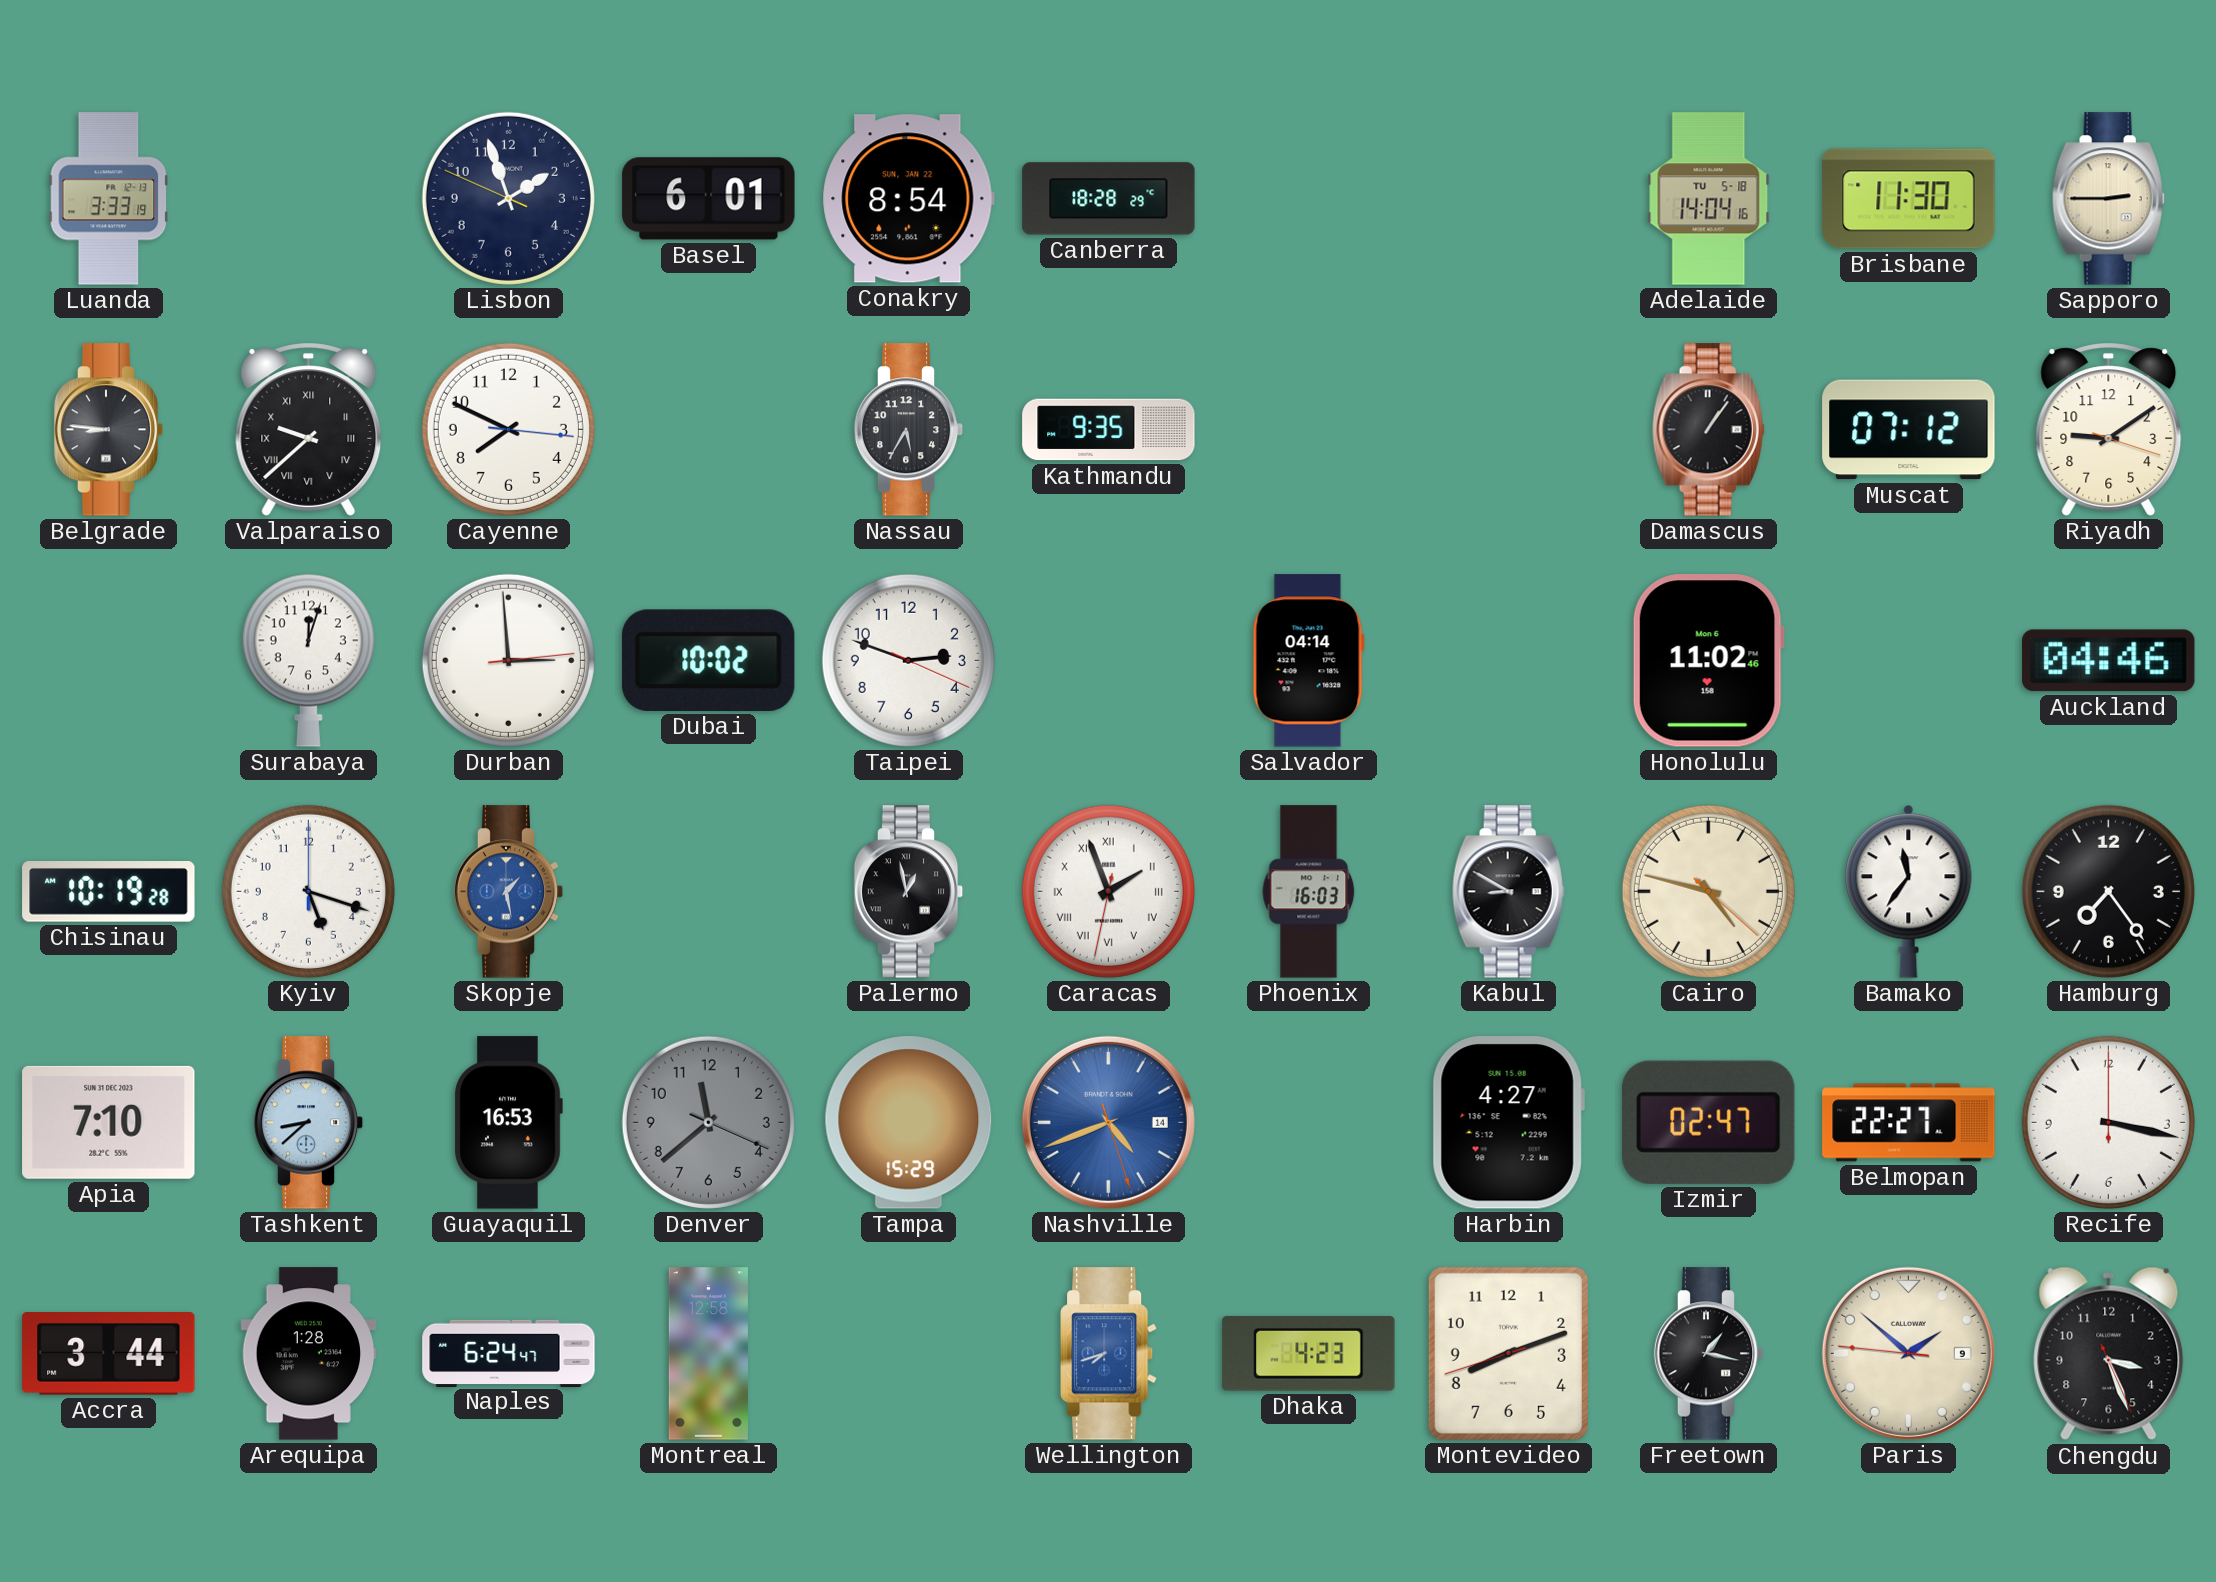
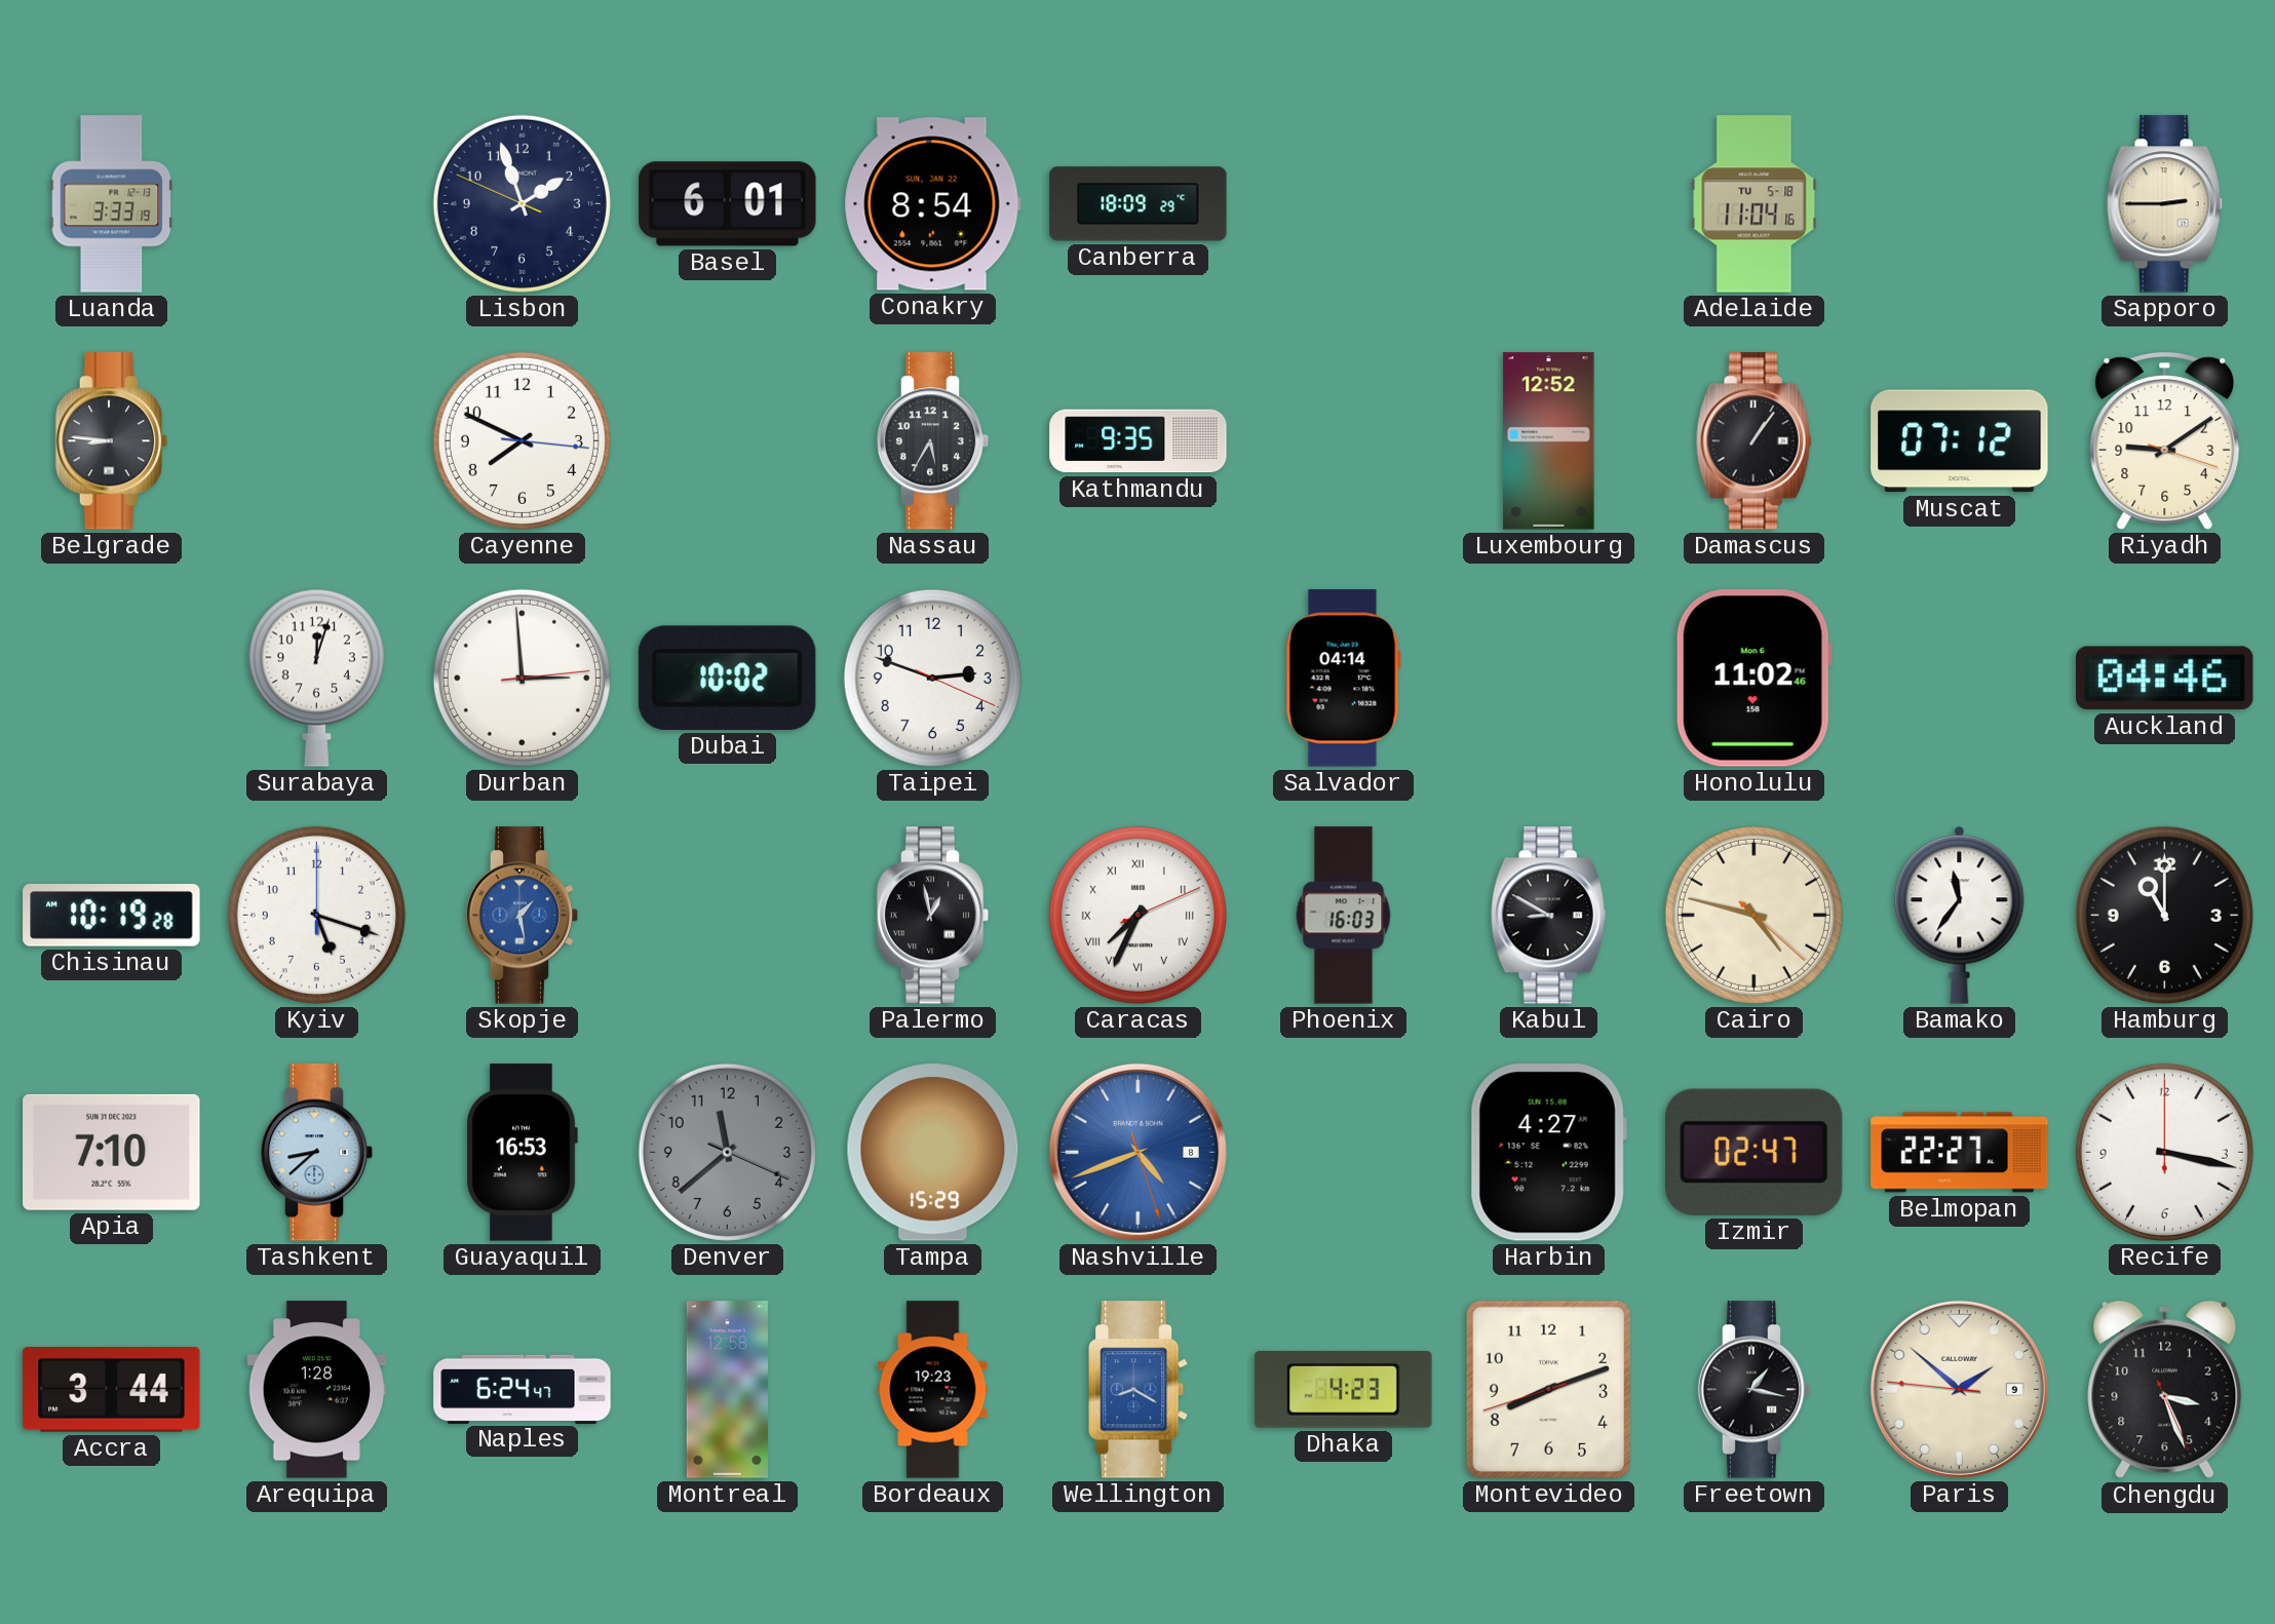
Canberra: 18:28 -> 18:09 (1139, 204)
Adelaide: 14:04 -> 11:04 (1755, 204)
Brisbane: 11:30 -> none (1909, 199)
Valparaiso: 9:38 -> none (309, 429)
Luxembourg: none -> 12:52 (1549, 441)
Caracas: 1:56 -> 7:34 (1137, 915)
Hamburg: 7:24 -> 11:00 (2164, 915)
Nashville date: 14 -> 8 (1137, 1152)
Bordeaux: none -> 19:23 (933, 1390)
Wellington: 7:42 -> 8:20 (1140, 1390)
